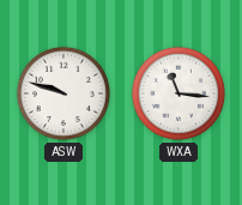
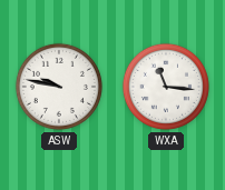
ASW: 9:48 -> 9:47 (59, 87)
